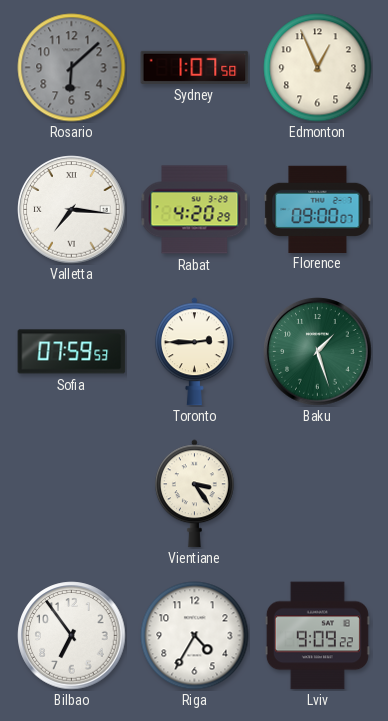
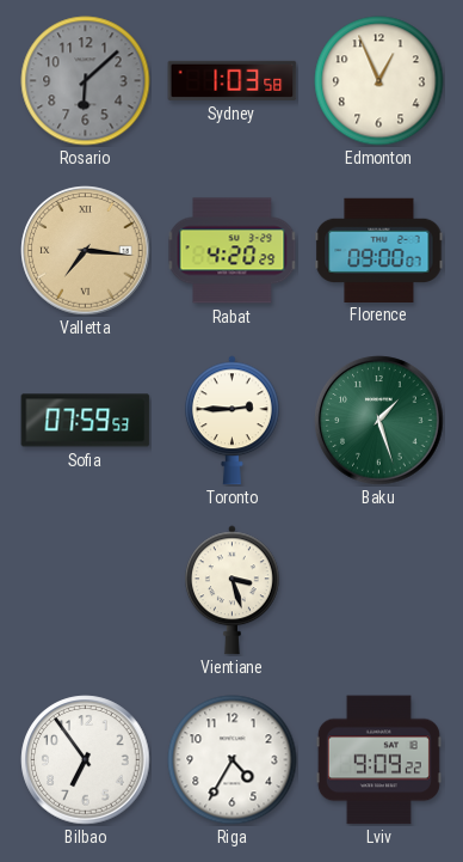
Sydney: 1:07 -> 1:03 (233, 80)
Valletta dial: white -> champagne (86, 251)
Vientiane: 3:24 -> 3:27 (231, 591)
